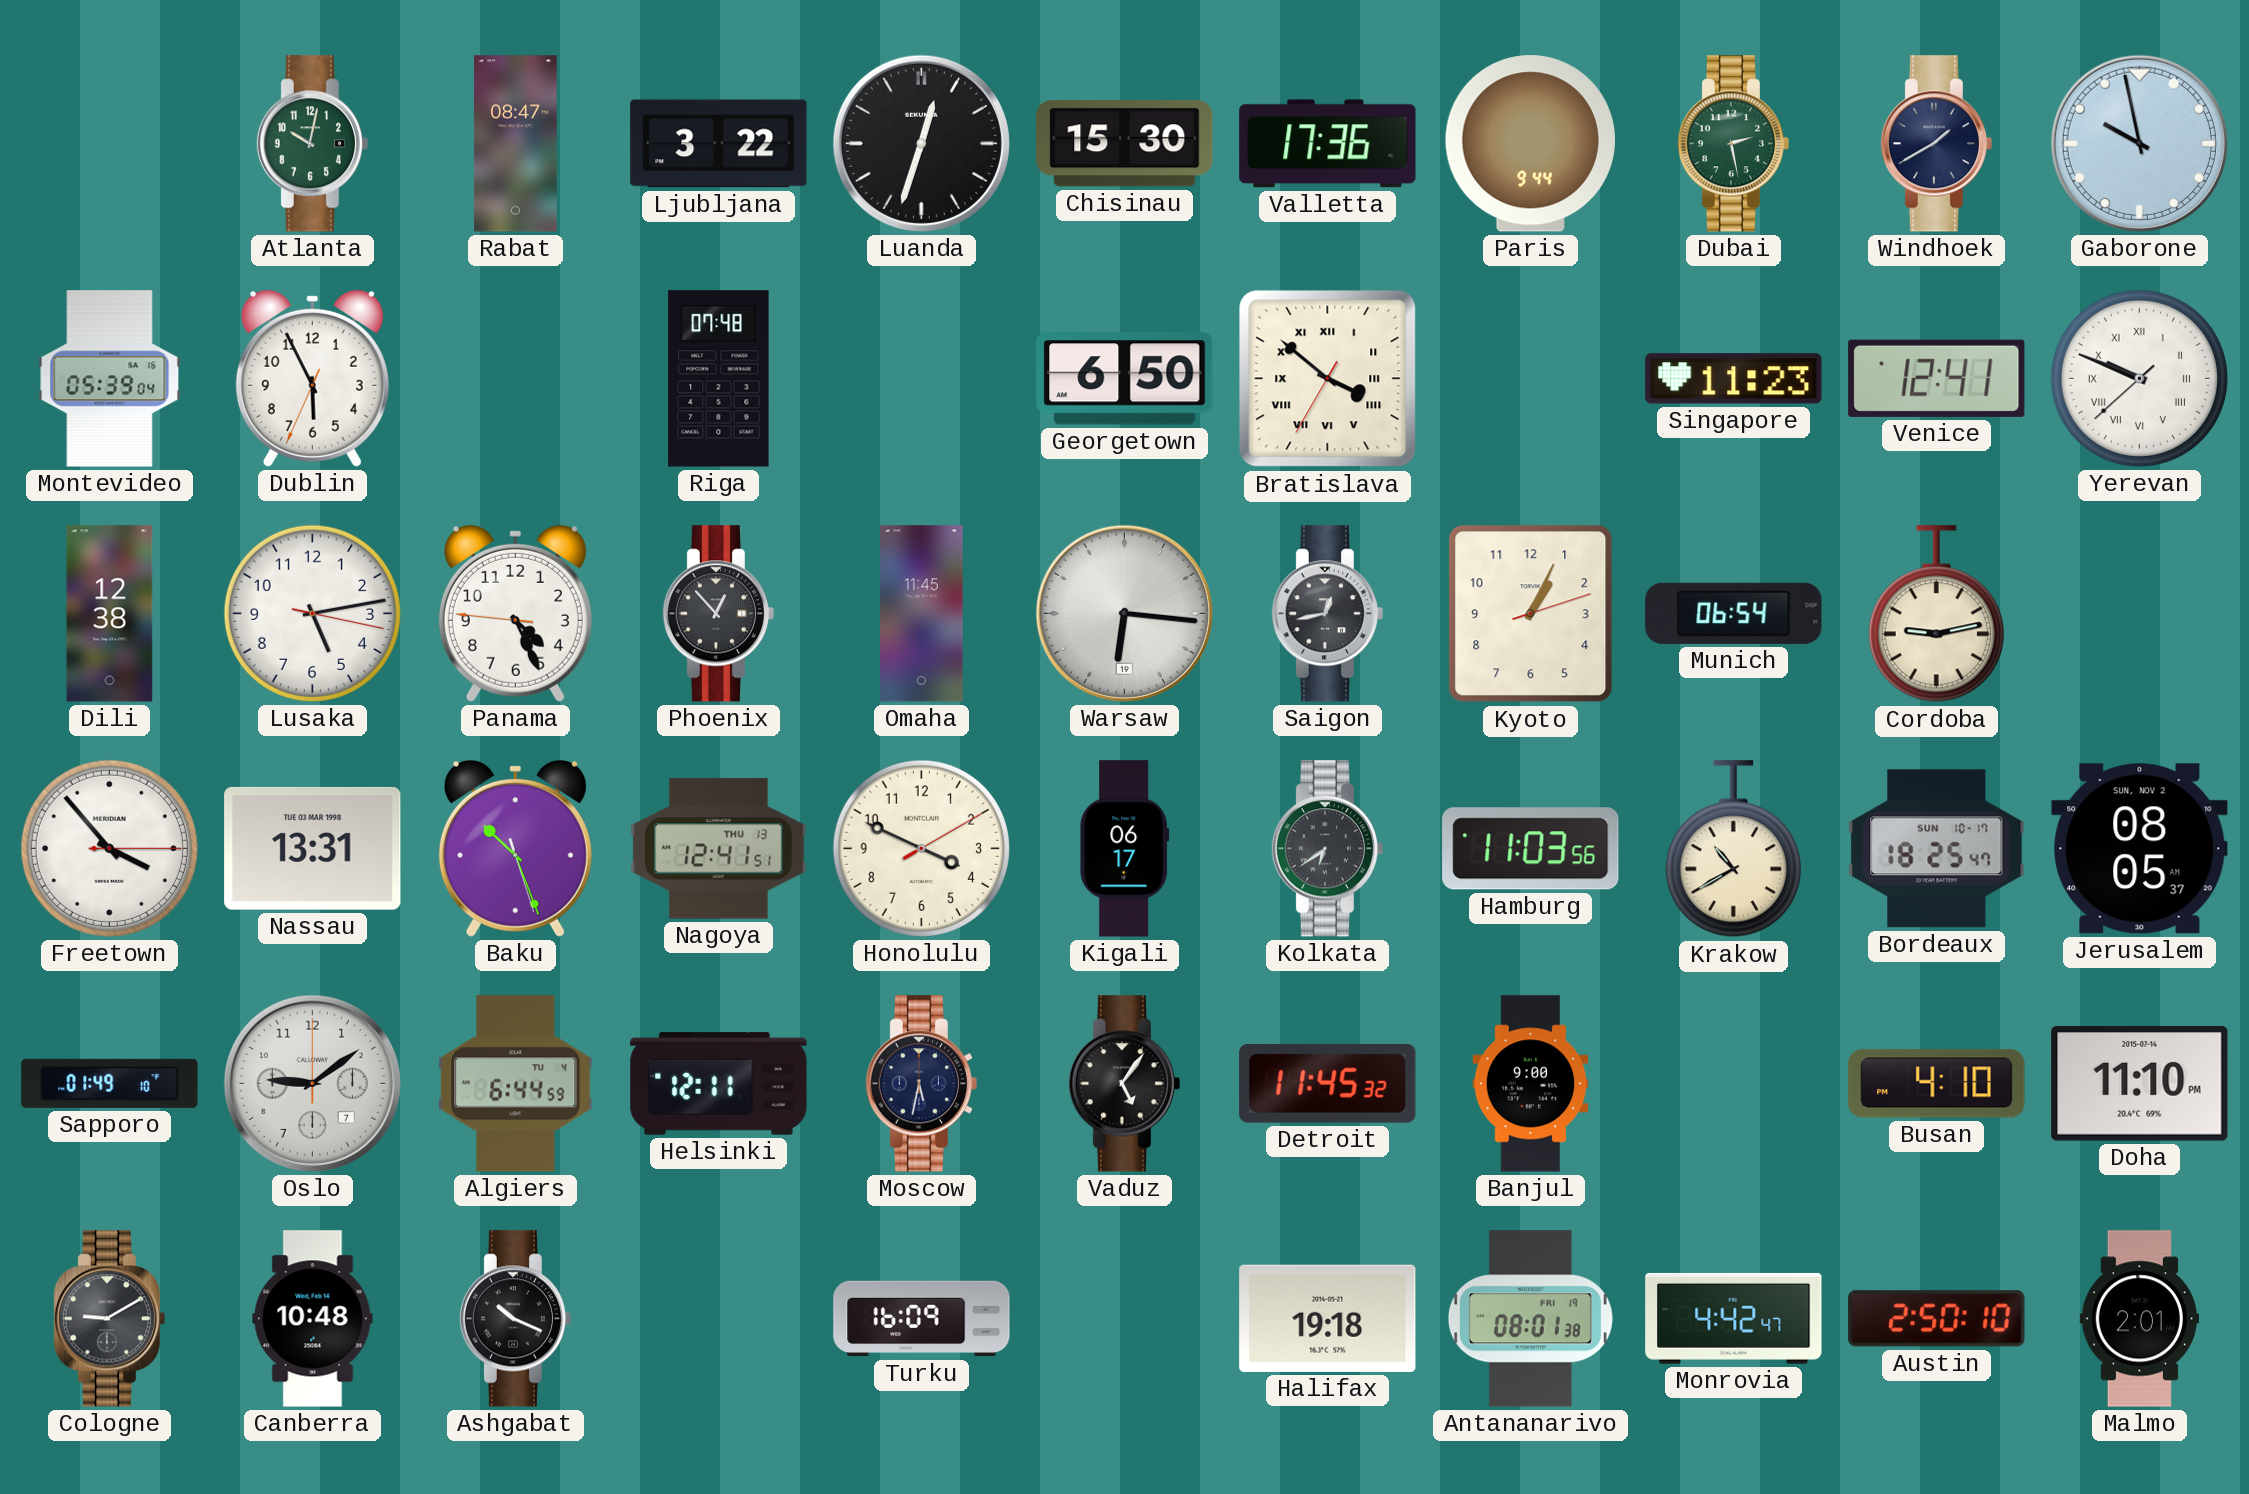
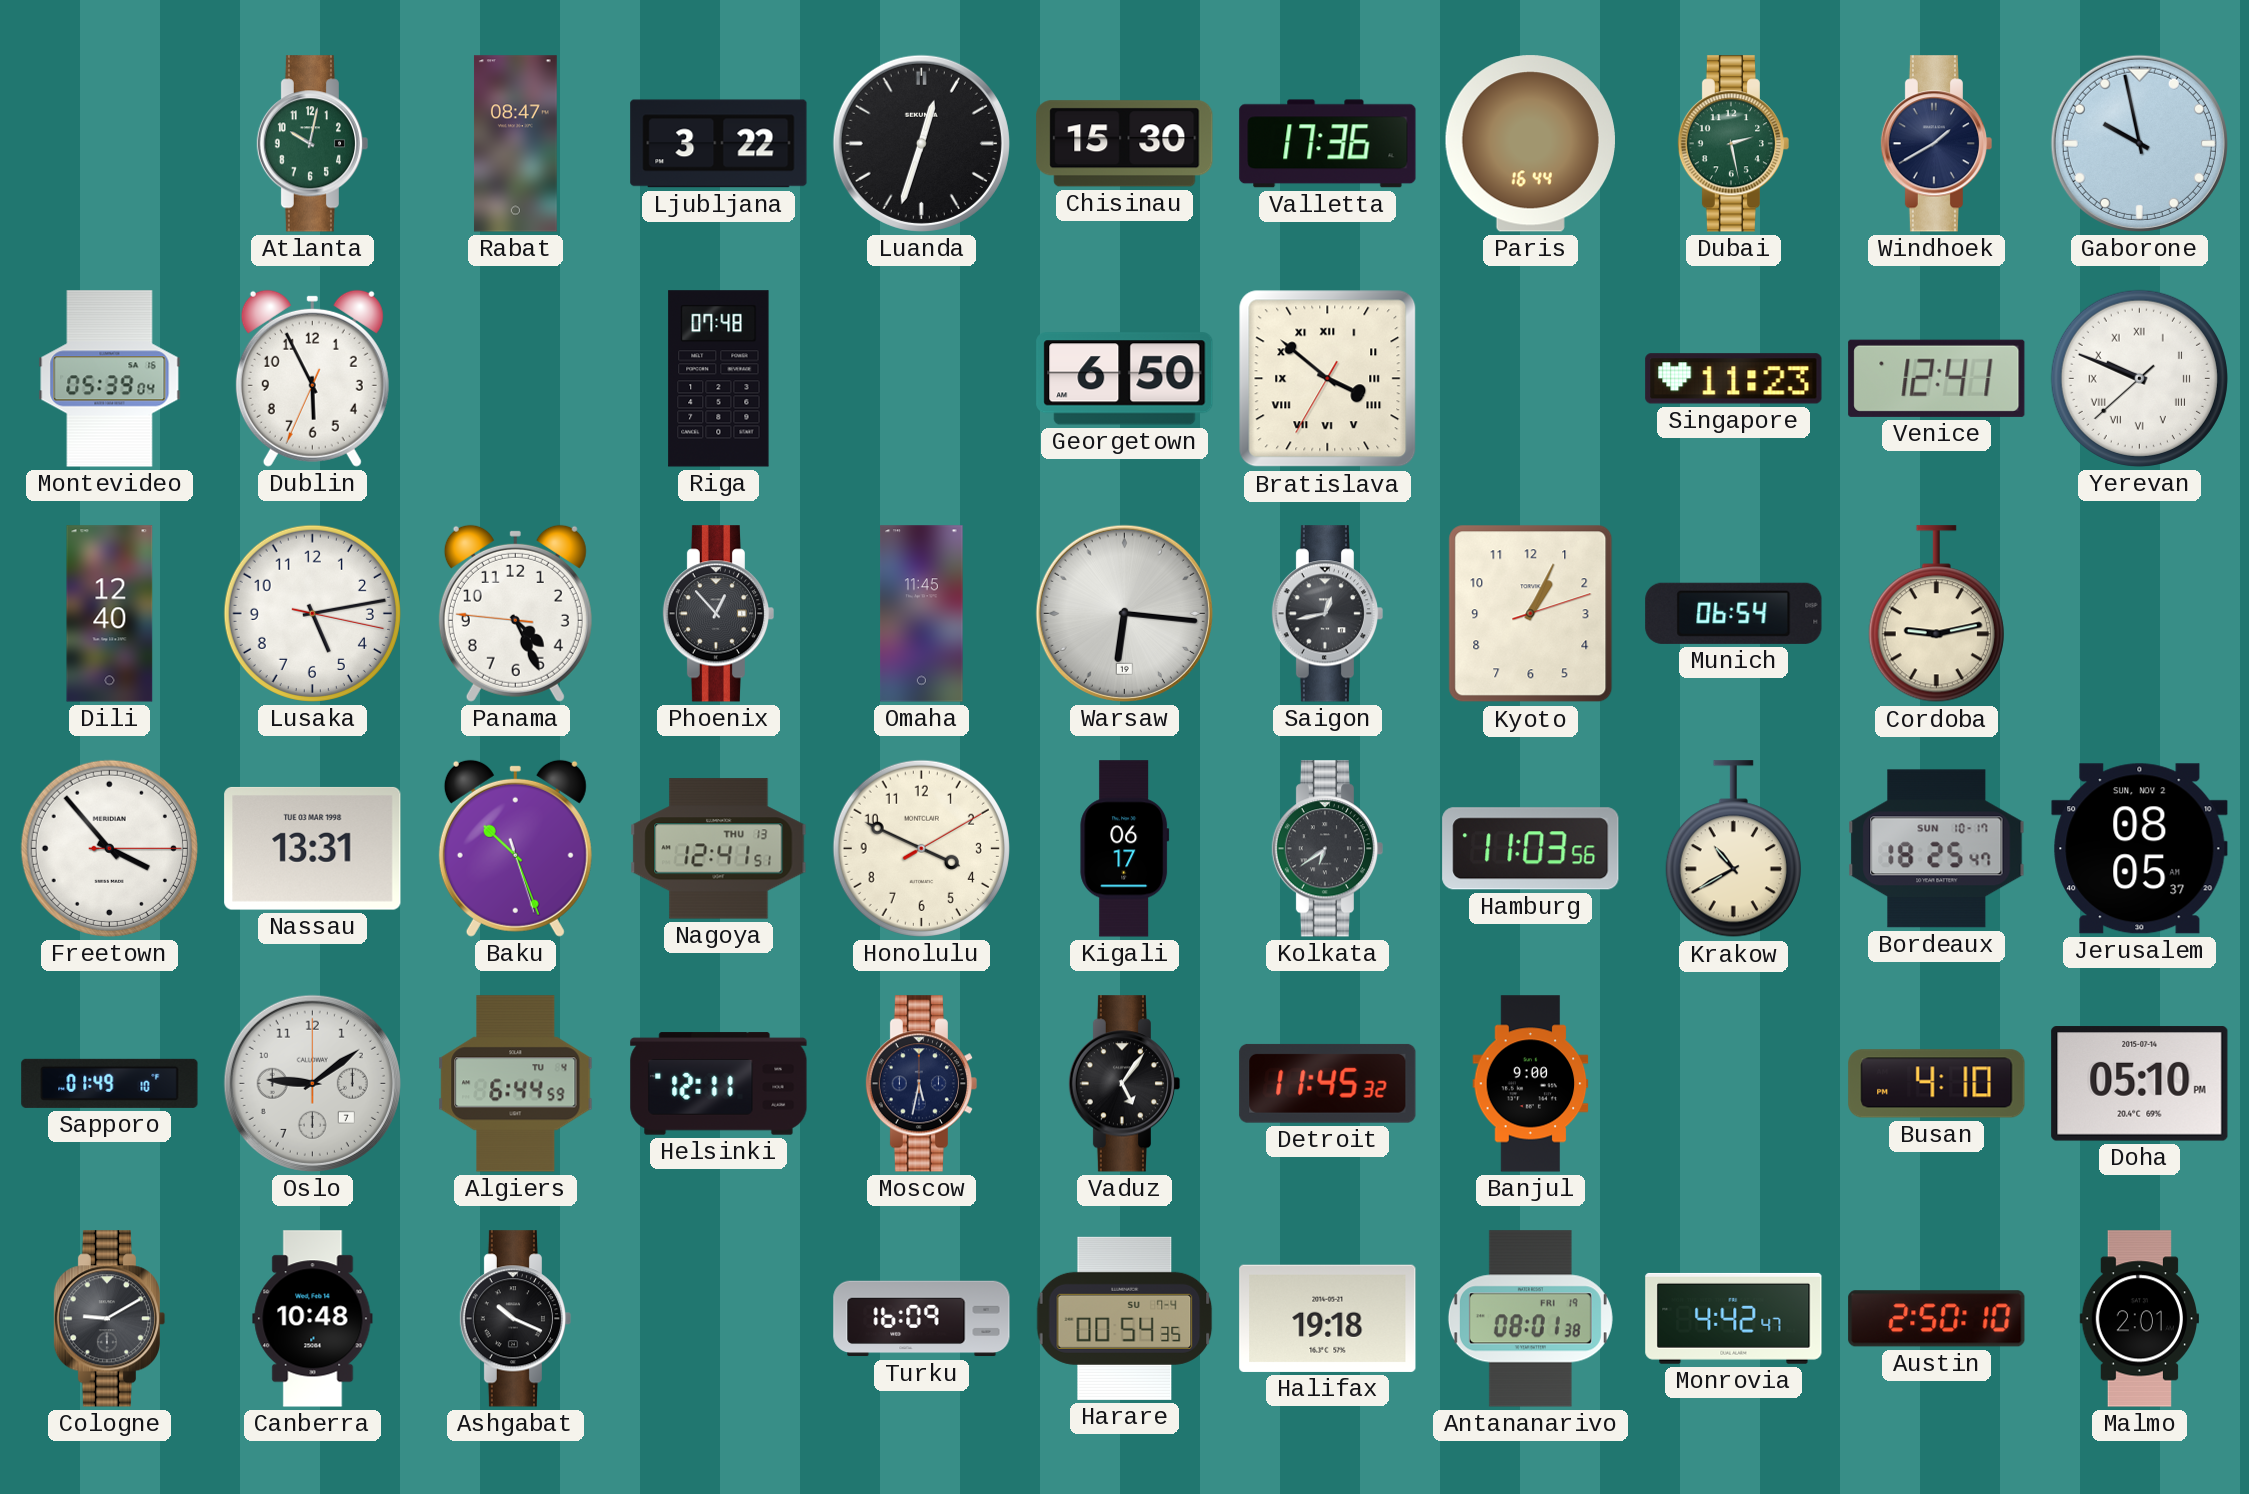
Paris: 9:44 -> 16:44 (1530, 144)
Dili: 12:38 -> 12:40 (110, 614)
Doha: 11:10 -> 05:10 (2140, 1084)
Harare: none -> 00:54 (1125, 1318)
